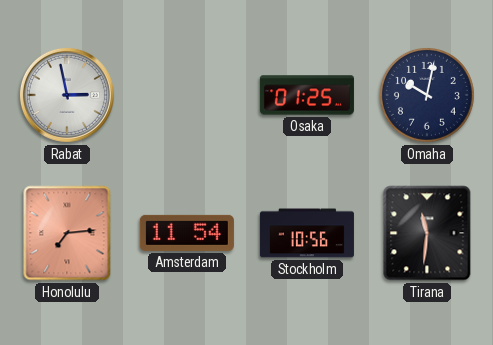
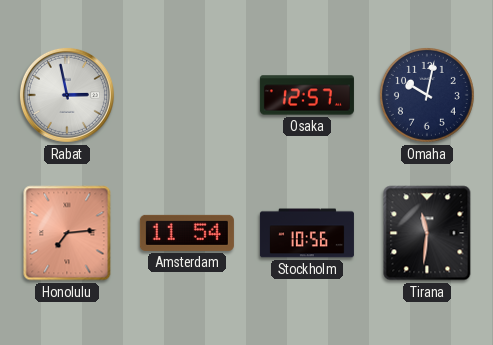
Osaka: 01:25 -> 12:57 (307, 95)
